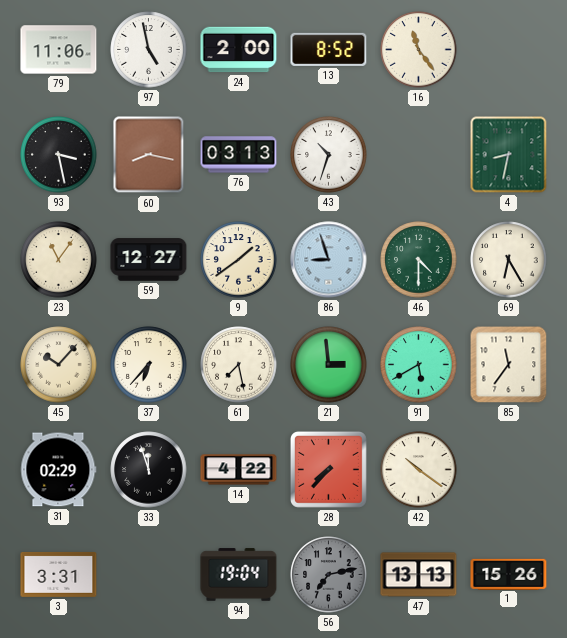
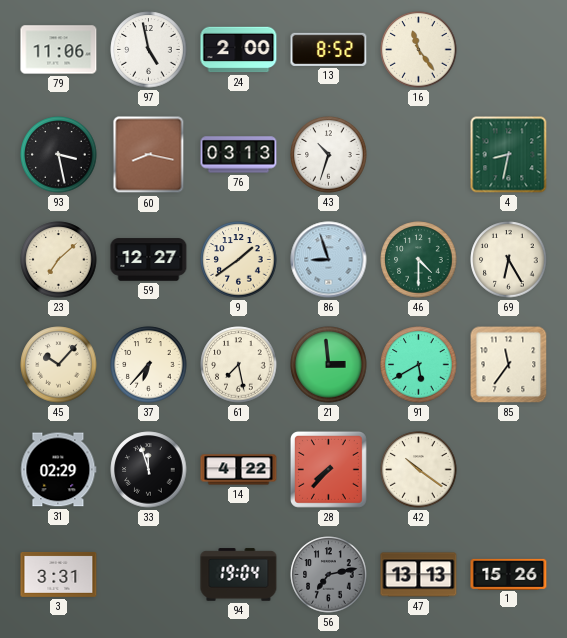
23: 11:06 -> 7:08 (59, 260)
